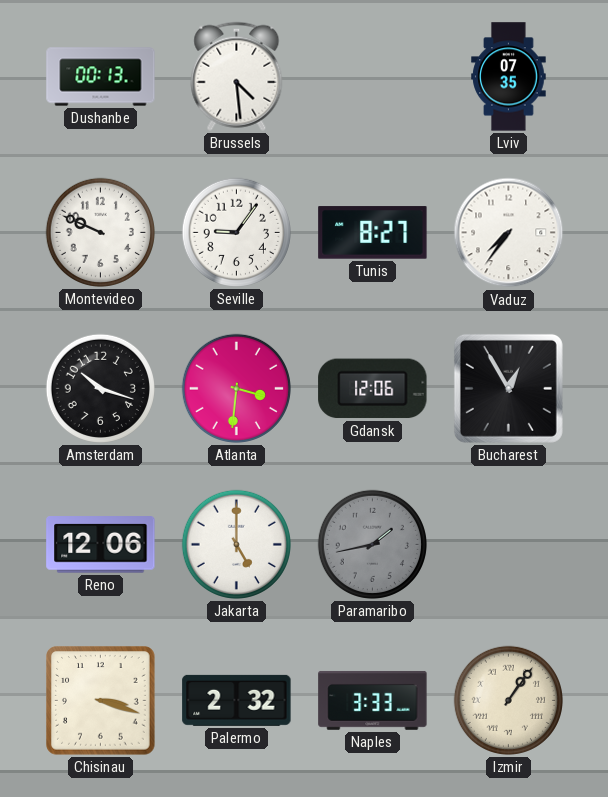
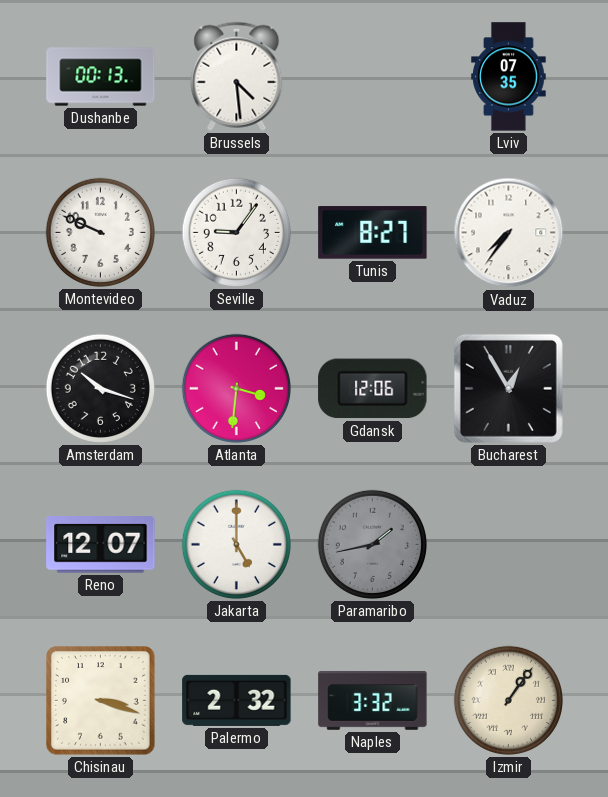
Reno: 12:06 -> 12:07 (101, 545)
Naples: 3:33 -> 3:32 (373, 700)
